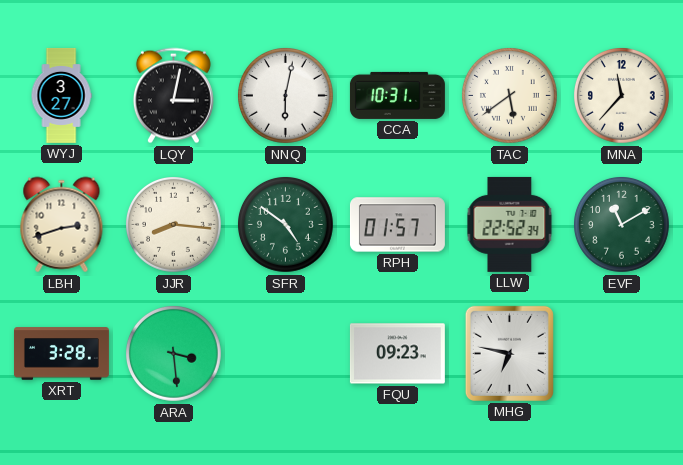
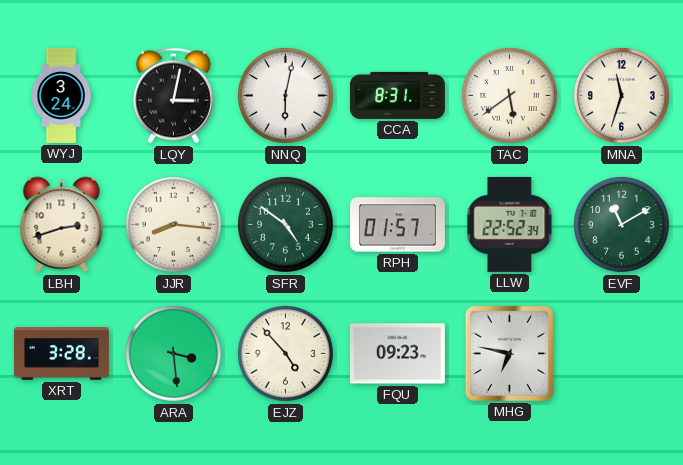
WYJ: 3:27 -> 3:24 (61, 95)
CCA: 10:31 -> 8:31 (397, 95)
MNA: 11:37 -> 11:33 (622, 96)
EJZ: none -> 4:53 (286, 354)
